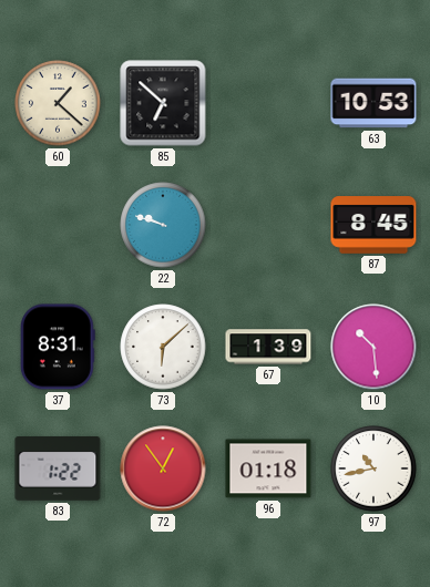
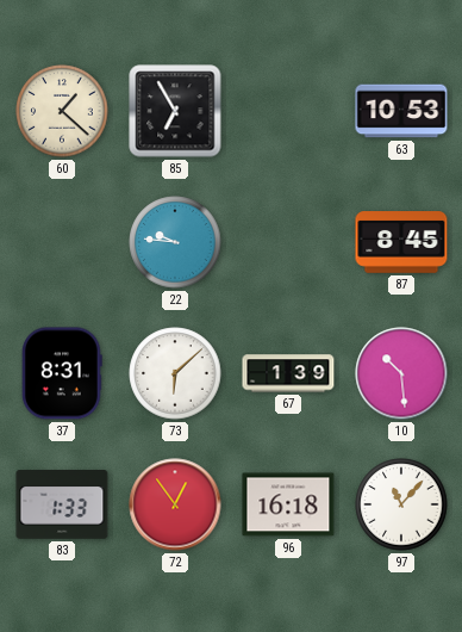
85: 6:52 -> 6:55 (175, 111)
22: 9:48 -> 9:46 (175, 242)
83: 1:22 -> 1:33 (62, 504)
96: 01:18 -> 16:18 (288, 504)
97: 10:43 -> 11:07 (401, 504)
